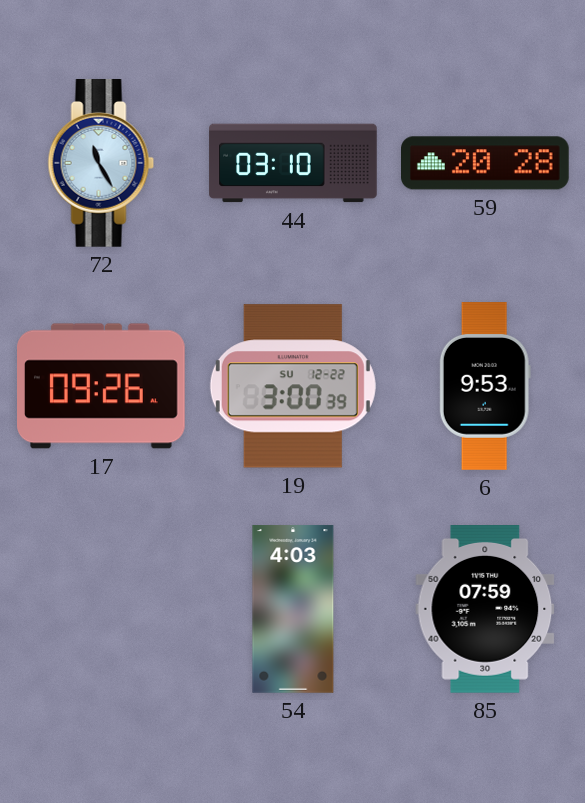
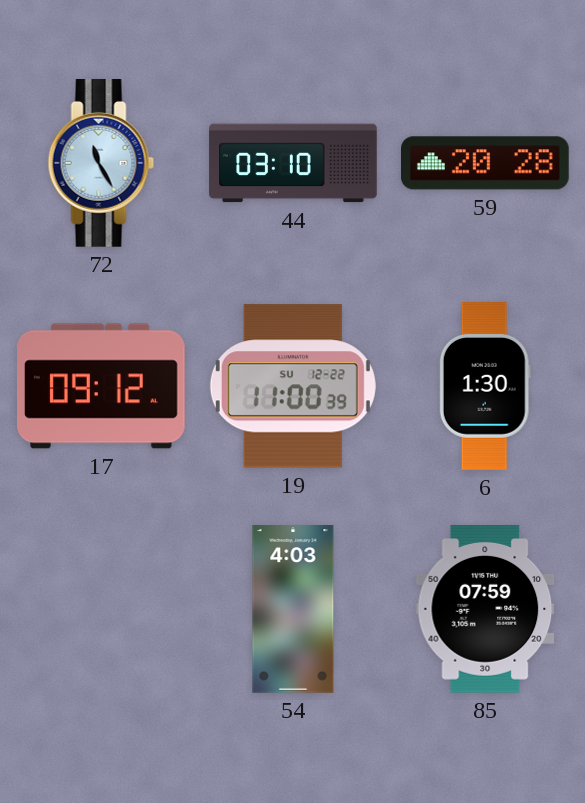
17: 09:26 -> 09:12 (102, 386)
19: 3:00 -> 11:00 (293, 386)
6: 9:53 -> 1:30 (485, 386)
